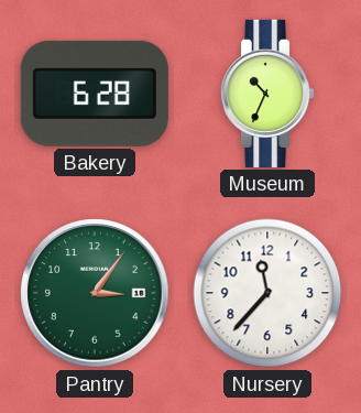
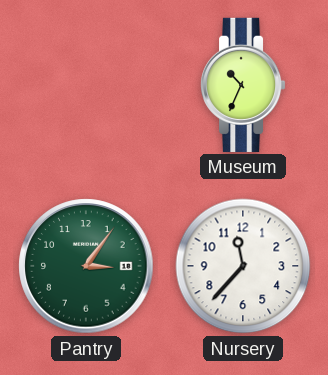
Bakery: 6:28 -> none (95, 94)
